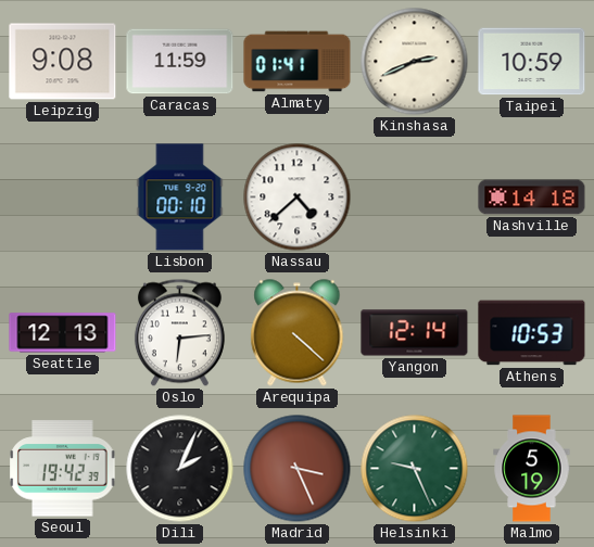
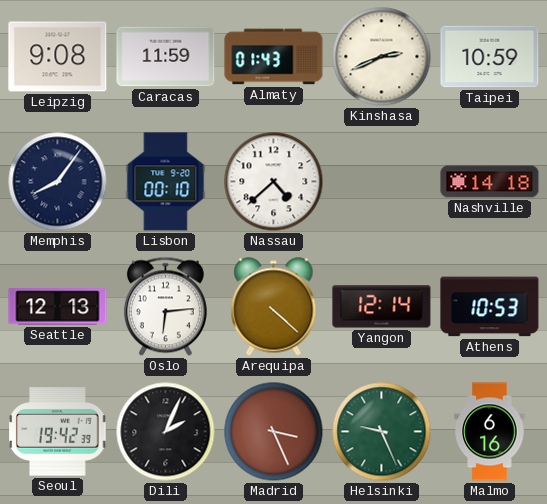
Almaty: 01:41 -> 01:43 (274, 57)
Memphis: none -> 8:06 (58, 182)
Malmo: 5:19 -> 6:16 (490, 432)
